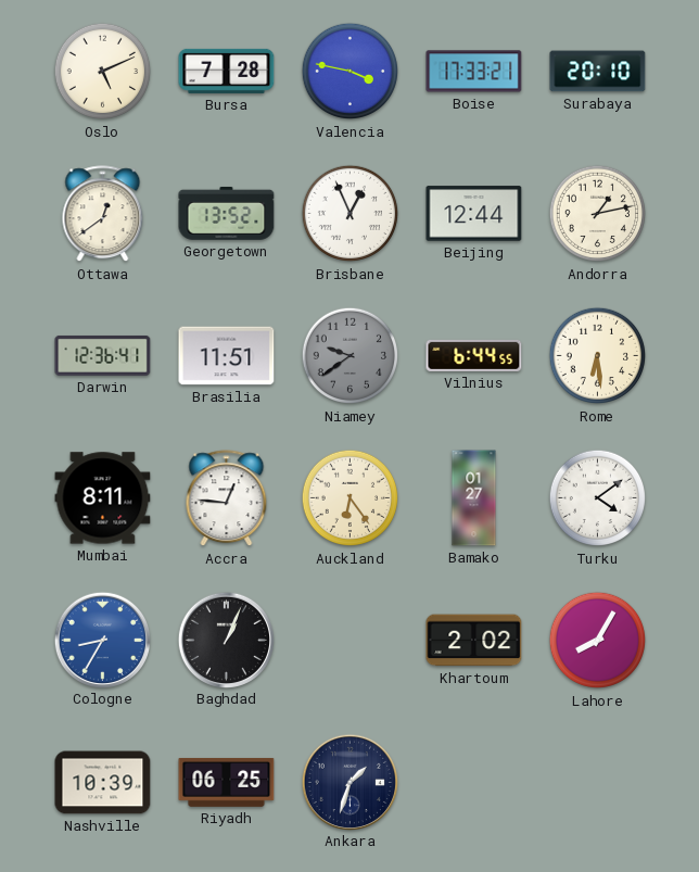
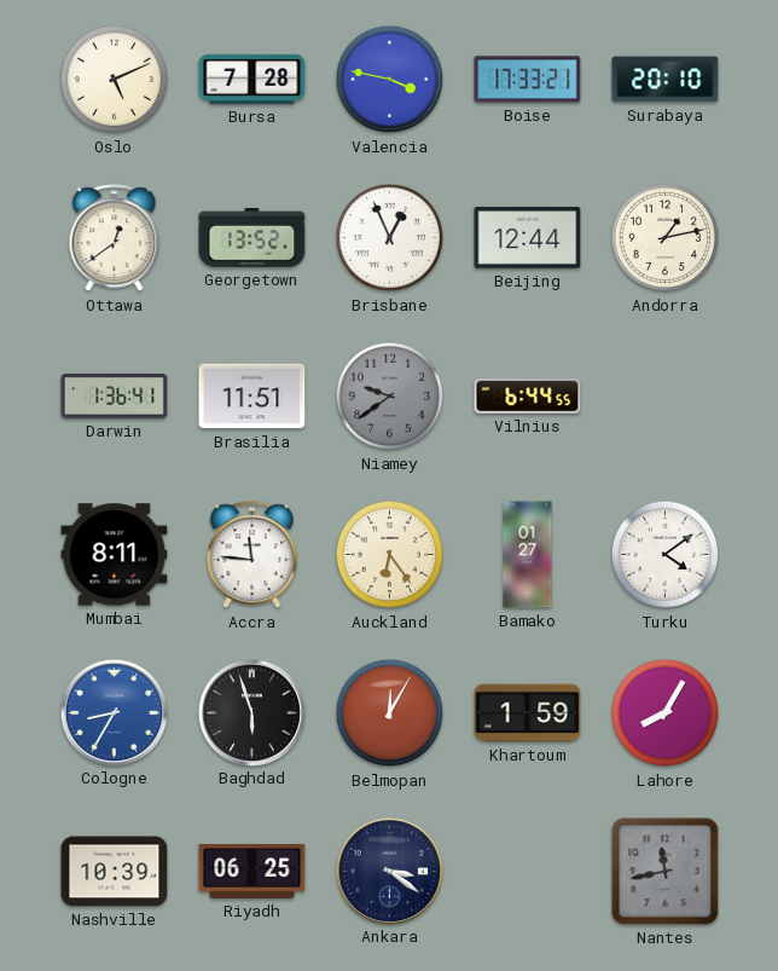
Darwin: 12:36 -> 1:36 (115, 395)
Rome: 6:29 -> none (598, 356)
Accra: 12:46 -> 11:46 (252, 555)
Baghdad: 1:04 -> 5:57 (251, 712)
Belmopan: none -> 12:05 (390, 713)
Khartoum: 2:02 -> 1:59 (528, 713)
Ankara: 1:33 -> 3:21 (389, 871)
Nantes: none -> 11:43 (666, 872)
